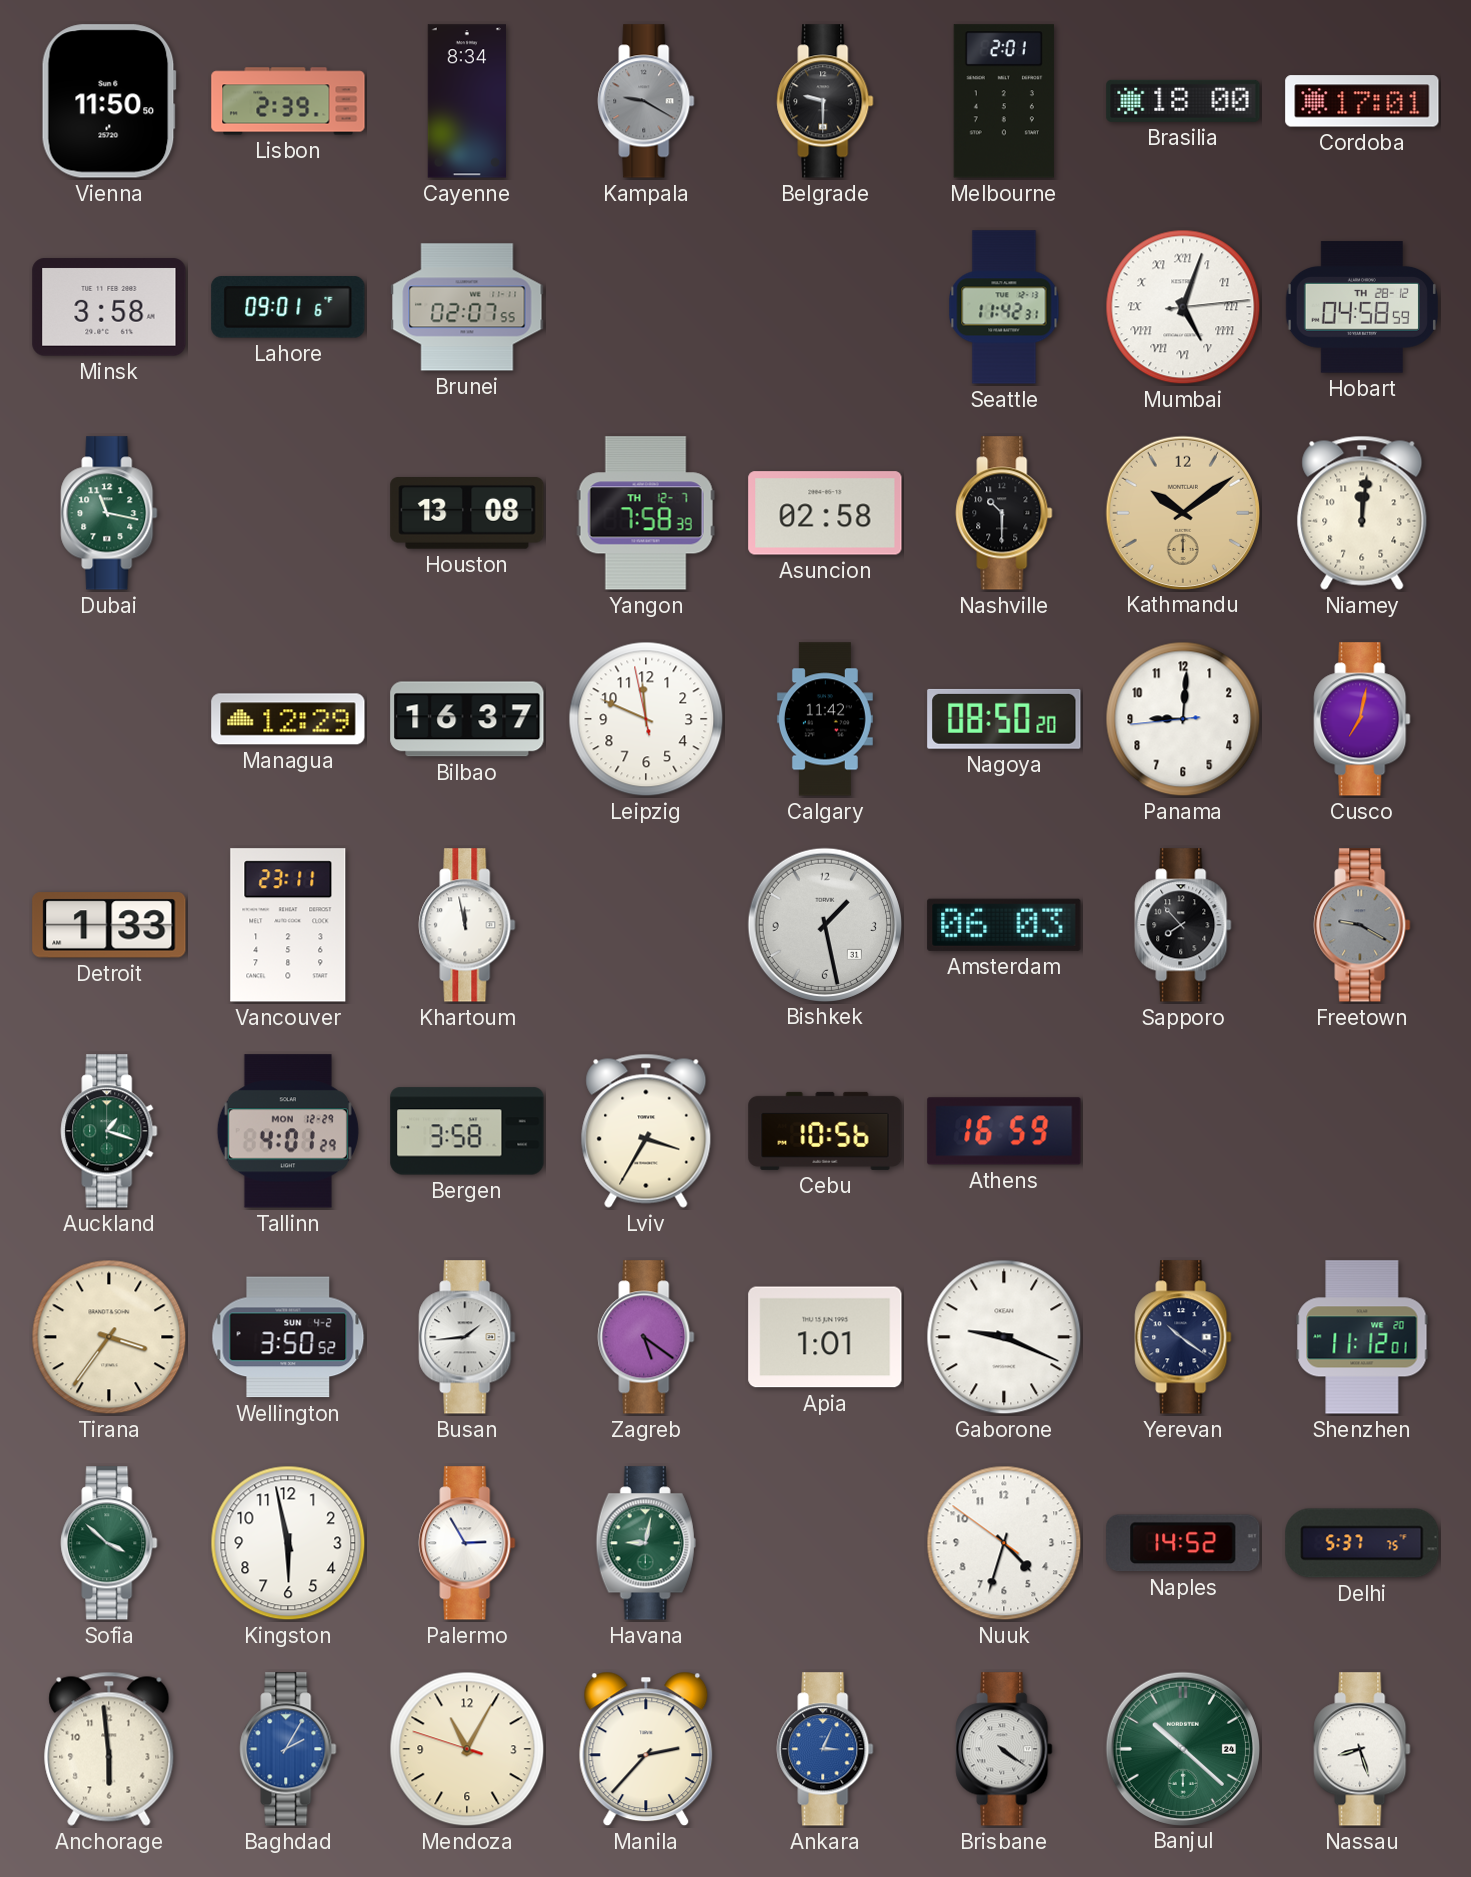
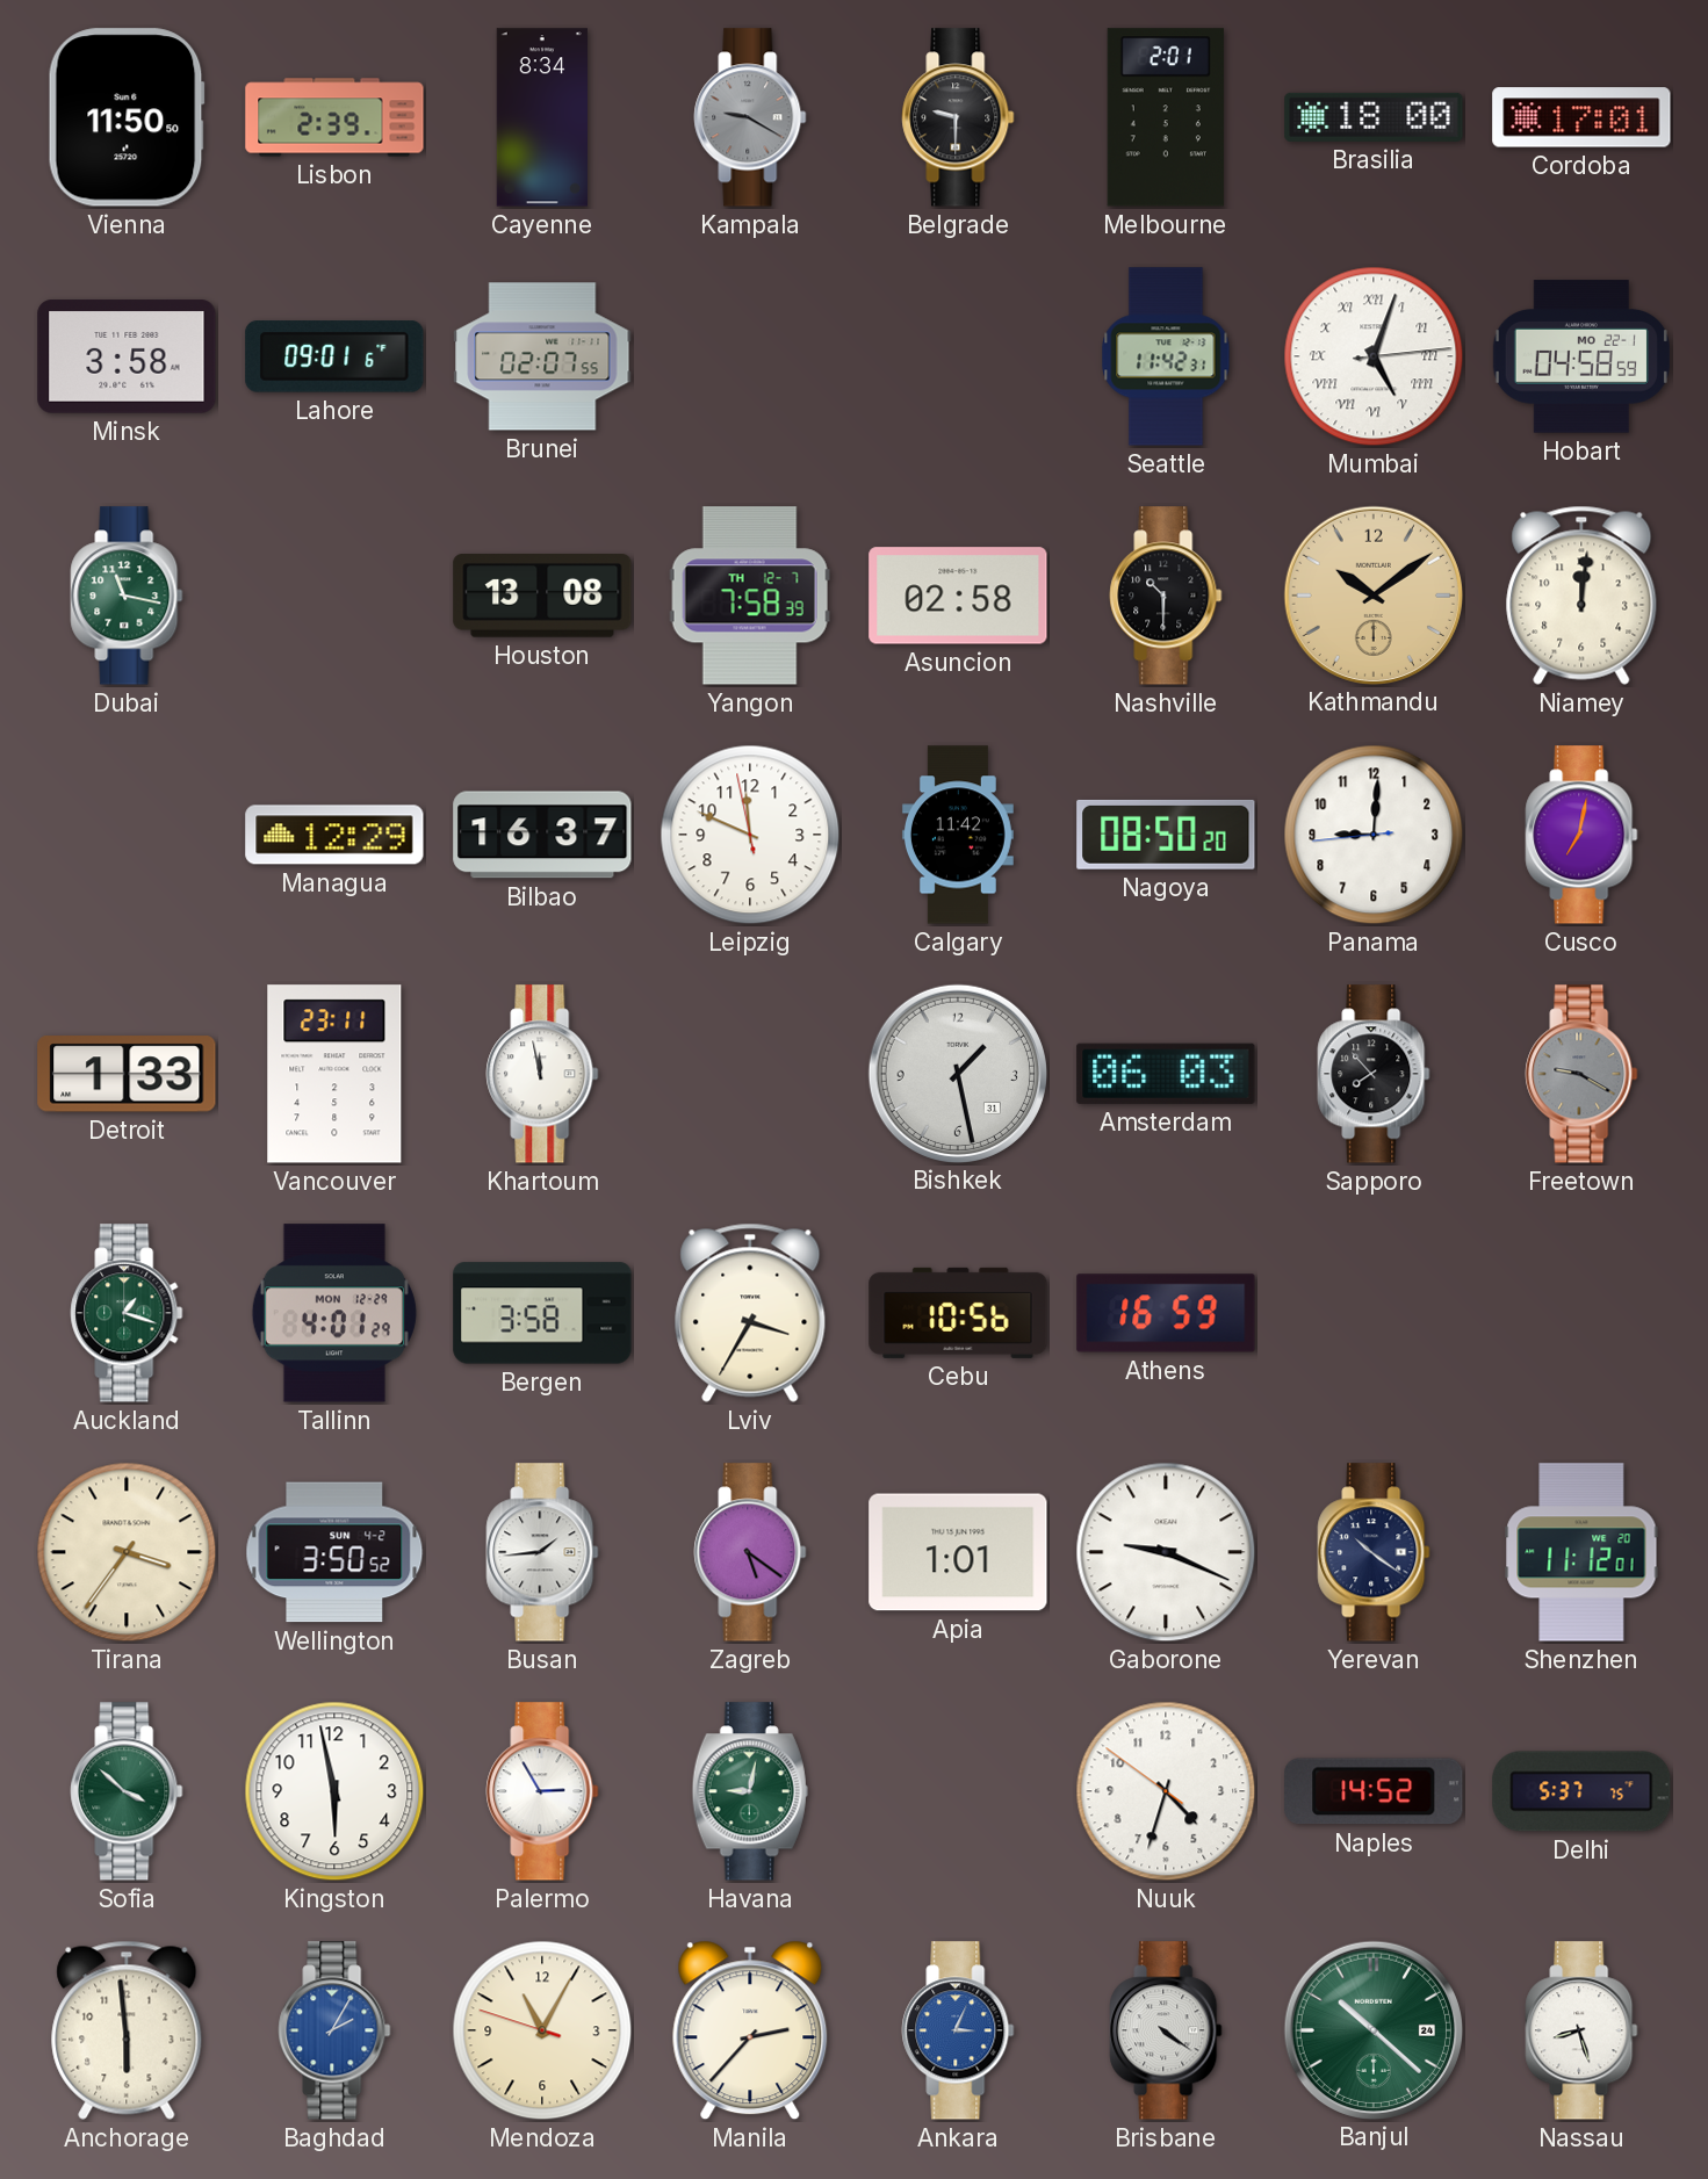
Hobart date: TH 28-12 -> MO 22-1 (1581, 356)
